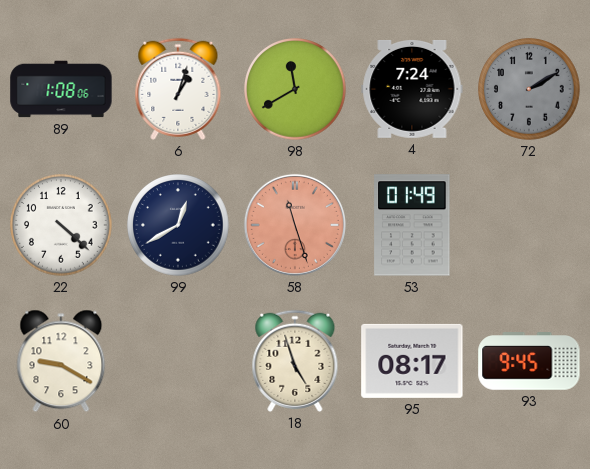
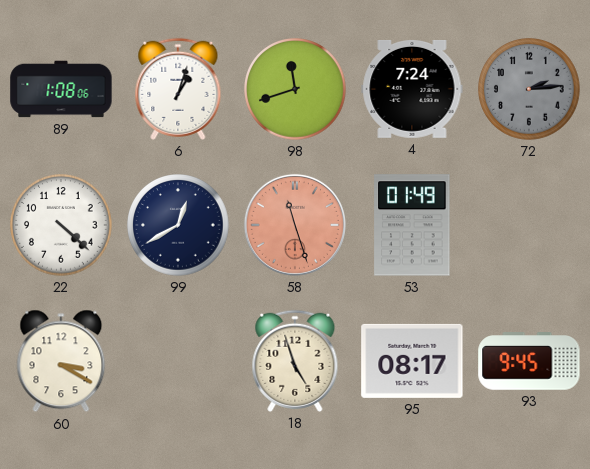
98: 11:40 -> 11:42 (295, 89)
72: 2:10 -> 2:14 (529, 89)
60: 9:20 -> 3:20 (61, 361)
